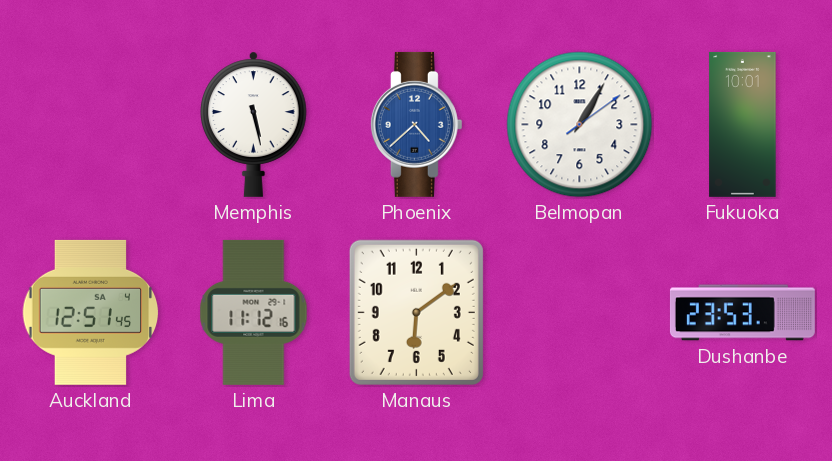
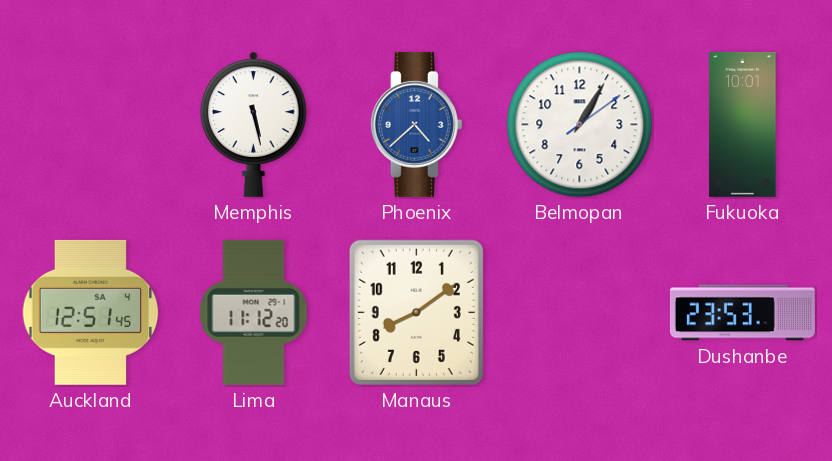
Lima: 11:12:16 -> 11:12:20 (254, 312)
Manaus: 6:09 -> 8:09 (416, 312)
